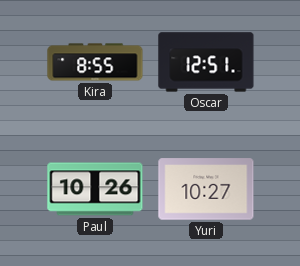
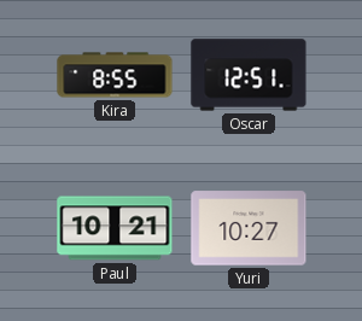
Paul: 10:26 -> 10:21 (115, 228)
